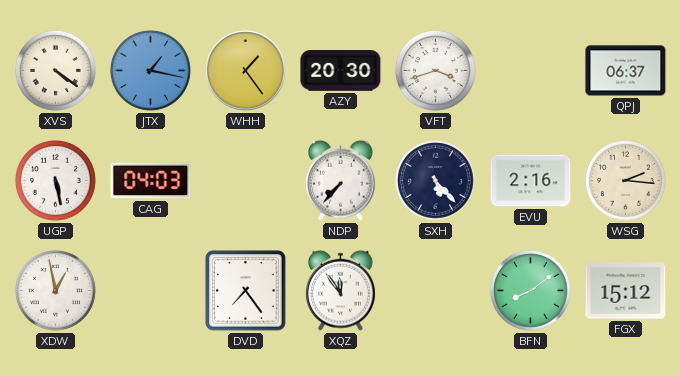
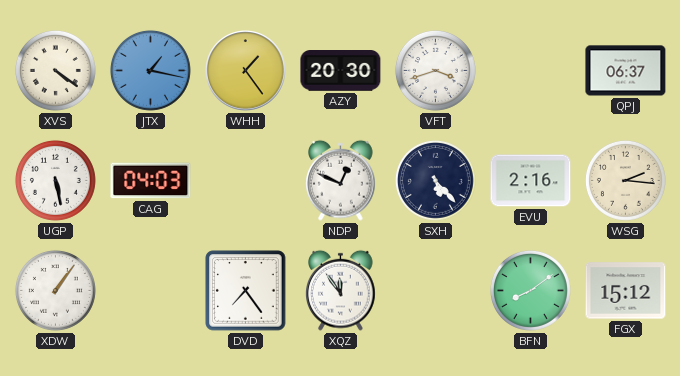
NDP: 7:37 -> 12:49 (341, 180)
XDW: 12:58 -> 1:06 (55, 290)
